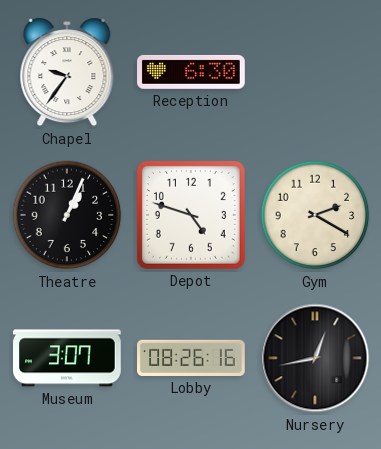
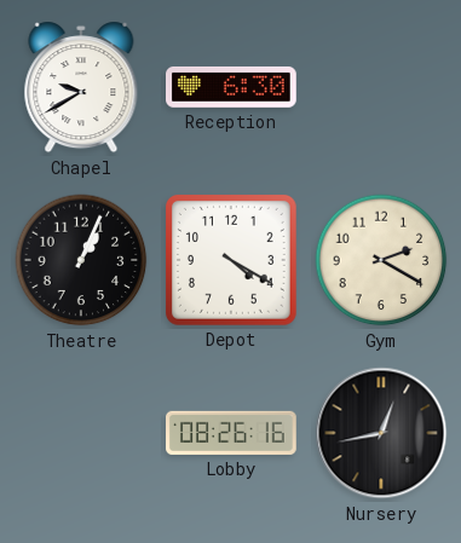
Chapel: 9:36 -> 9:40 (81, 87)
Depot: 4:48 -> 4:20 (231, 260)
Museum: 3:07 -> none (68, 358)
